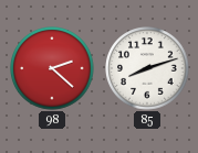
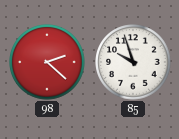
85: 8:12 -> 9:57 (133, 62)
